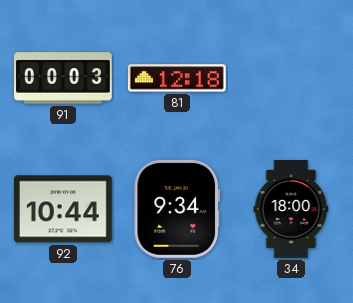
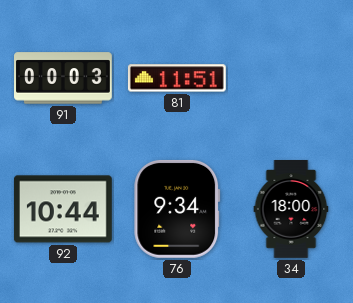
81: 12:18 -> 11:51 (177, 78)
